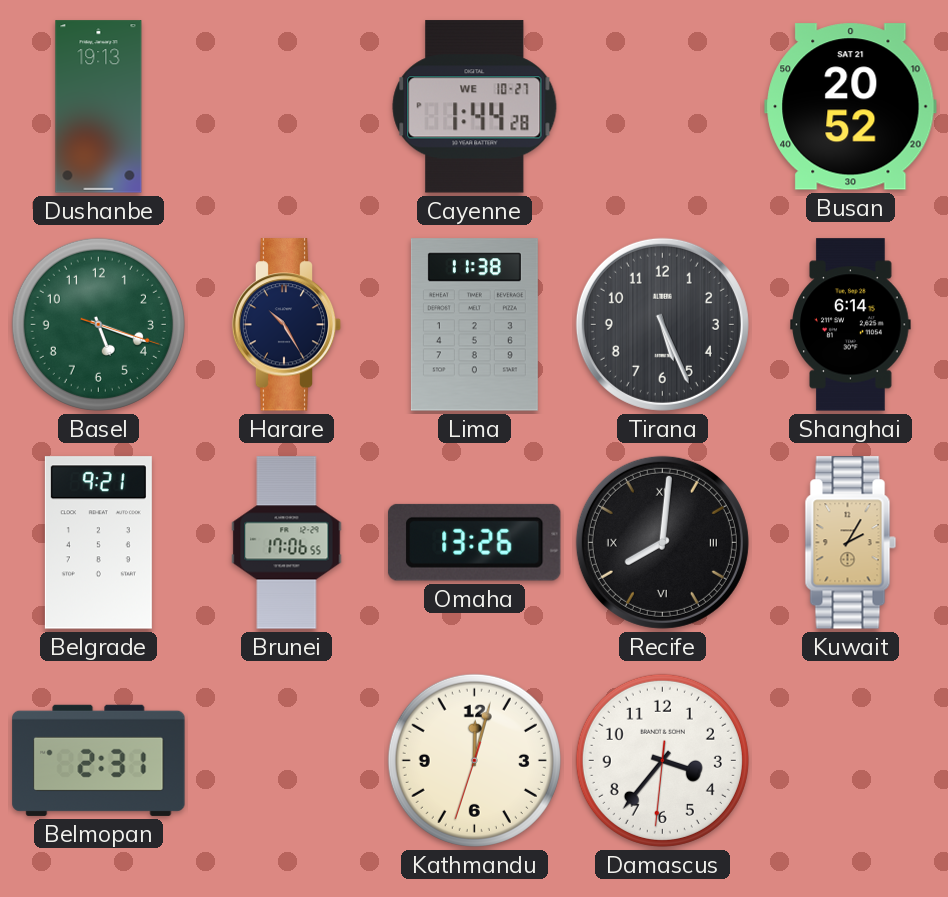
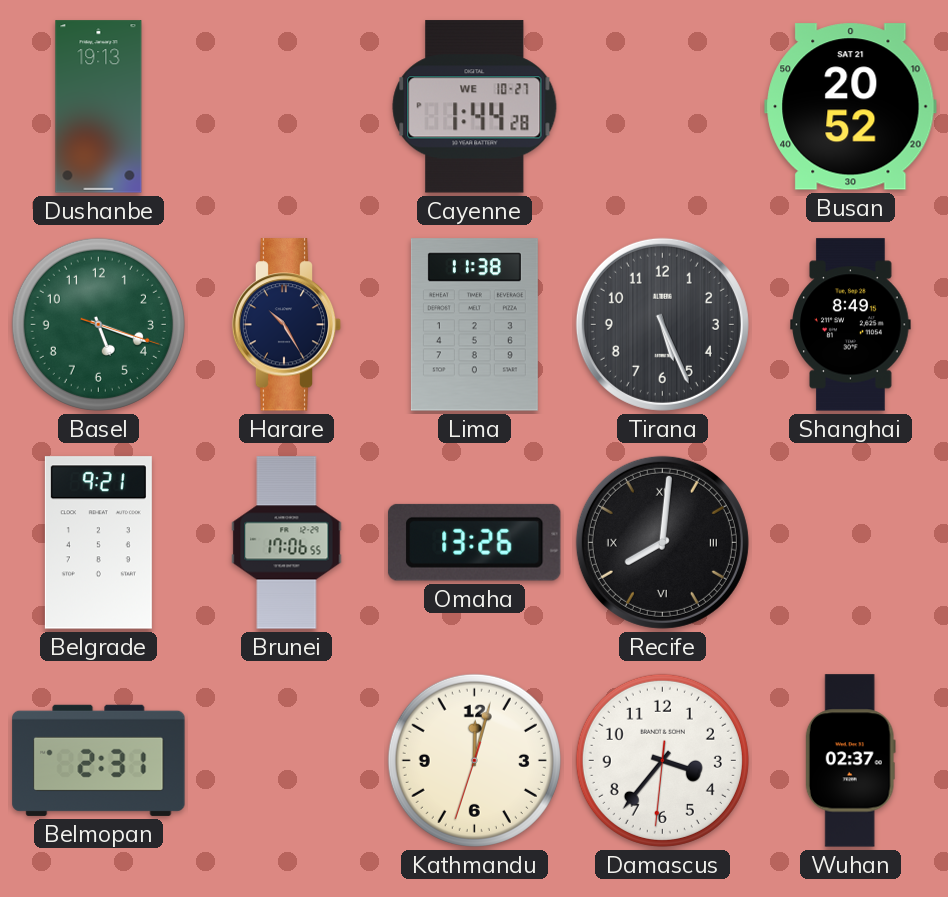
Shanghai: 6:14 -> 8:49 (851, 325)
Kuwait: 2:05 -> none (851, 543)
Wuhan: none -> 02:37 (850, 761)
